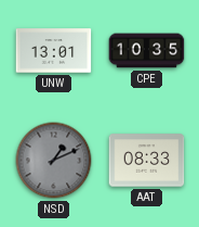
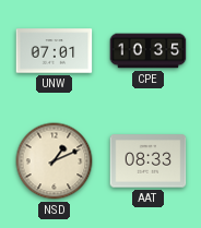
UNW: 13:01 -> 07:01 (55, 51)
NSD dial: grey -> cream (55, 161)
